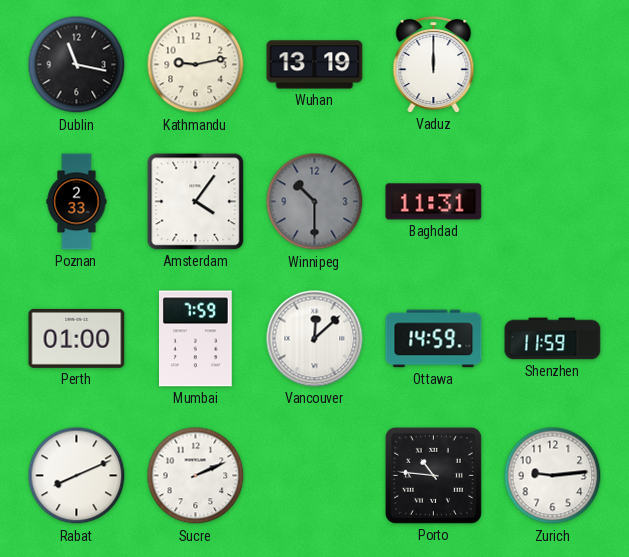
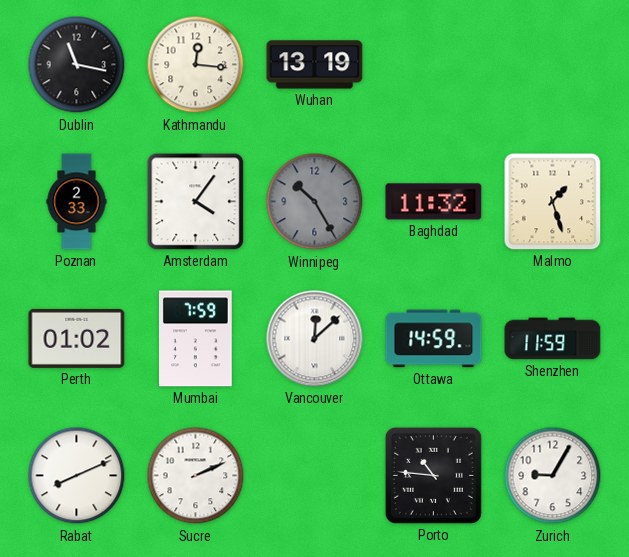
Kathmandu: 9:13 -> 12:16 (196, 65)
Vaduz: 12:00 -> none (434, 65)
Winnipeg: 10:30 -> 10:25 (315, 202)
Baghdad: 11:31 -> 11:32 (434, 202)
Malmo: none -> 1:27 (553, 202)
Perth: 01:00 -> 01:02 (77, 338)
Zurich: 9:14 -> 9:05 (553, 476)
